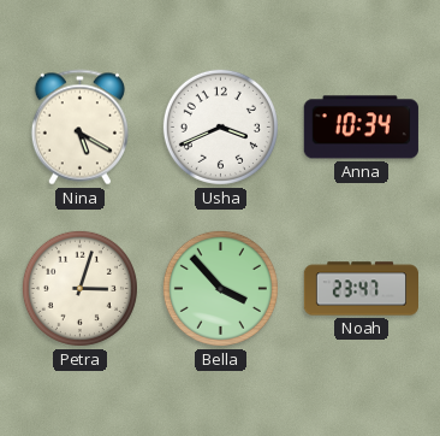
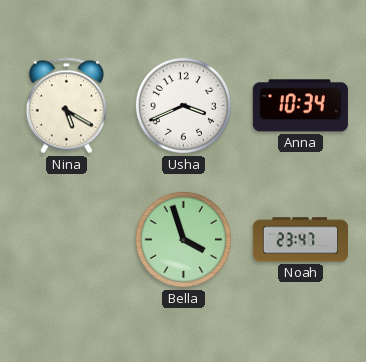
Petra: 3:03 -> none (79, 288)
Bella: 3:53 -> 3:57 (183, 239)
